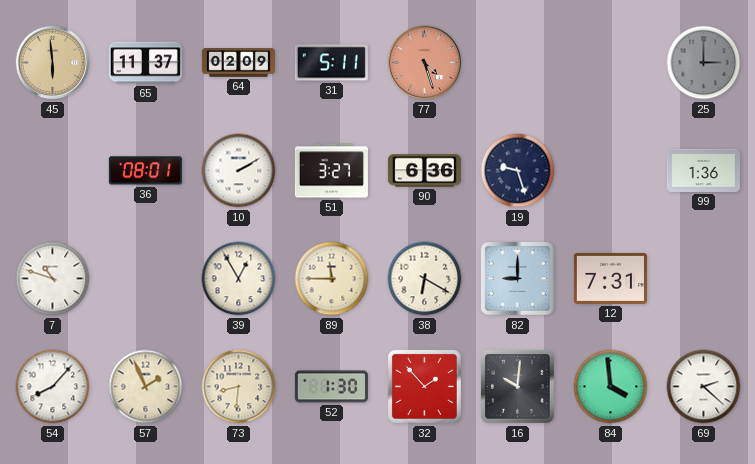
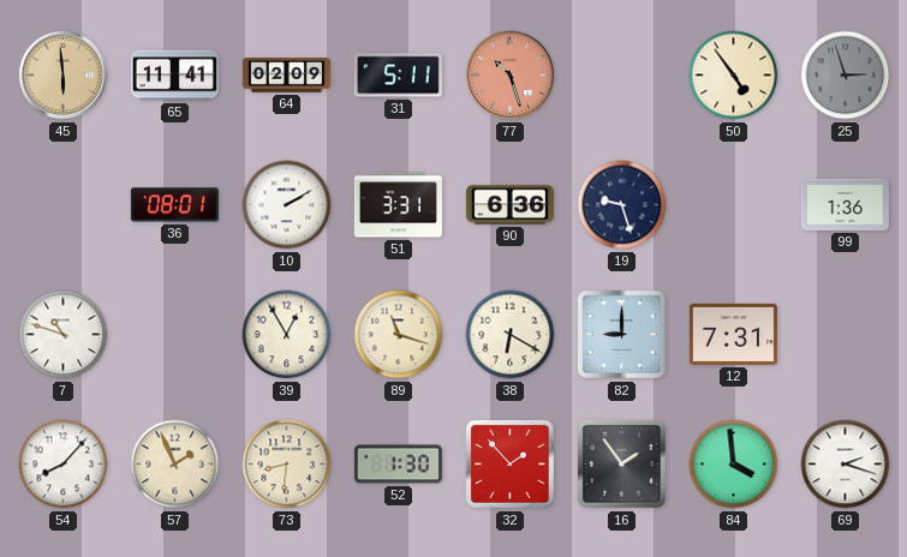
65: 11:37 -> 11:41 (174, 76)
77: 4:27 -> 10:27 (511, 76)
50: none -> 4:54 (734, 76)
25: 3:00 -> 2:57 (846, 76)
51: 3:27 -> 3:31 (398, 205)
89: 11:45 -> 11:18 (399, 335)
16: 10:01 -> 1:54 (621, 463)
69: 2:22 -> 2:18 (846, 465)
